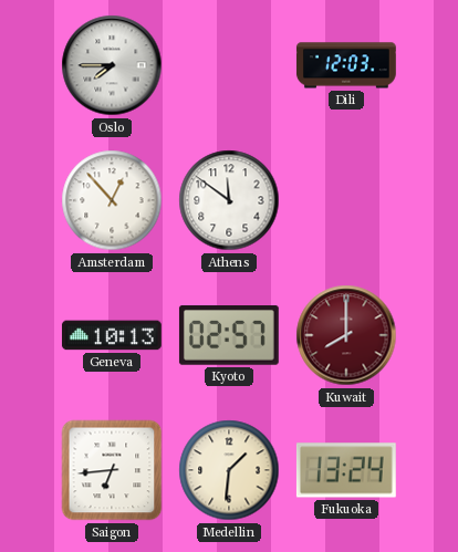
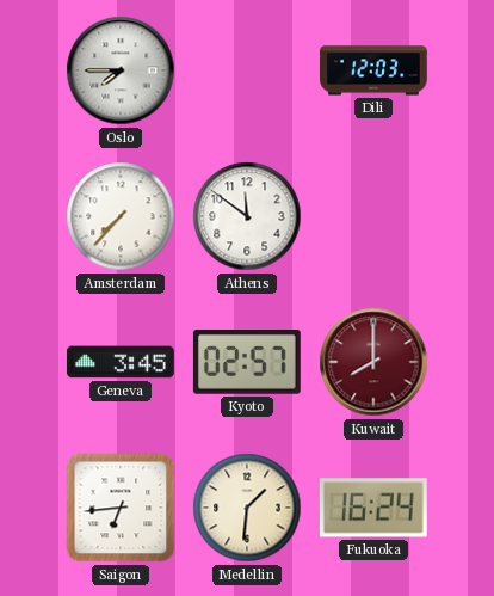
Amsterdam: 12:53 -> 7:37 (121, 216)
Geneva: 10:13 -> 3:45 (121, 362)
Fukuoka: 13:24 -> 16:24 (373, 508)
